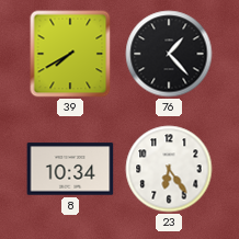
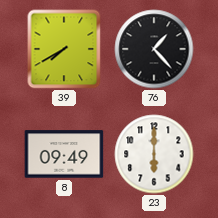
8: 10:34 -> 09:49 (64, 154)
23: 6:24 -> 6:00 (154, 154)
